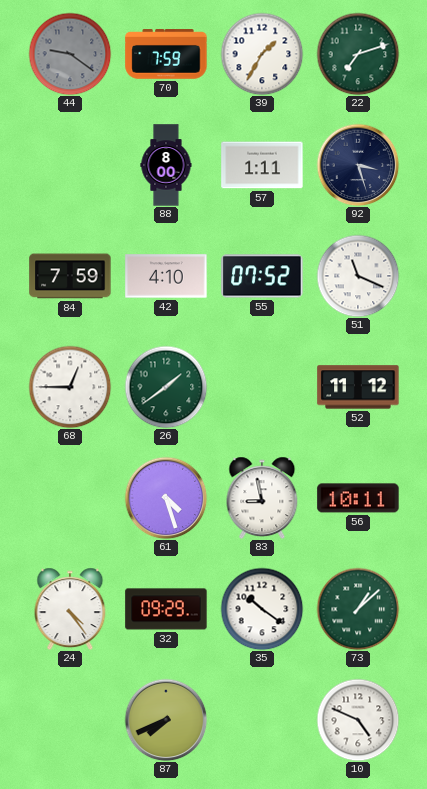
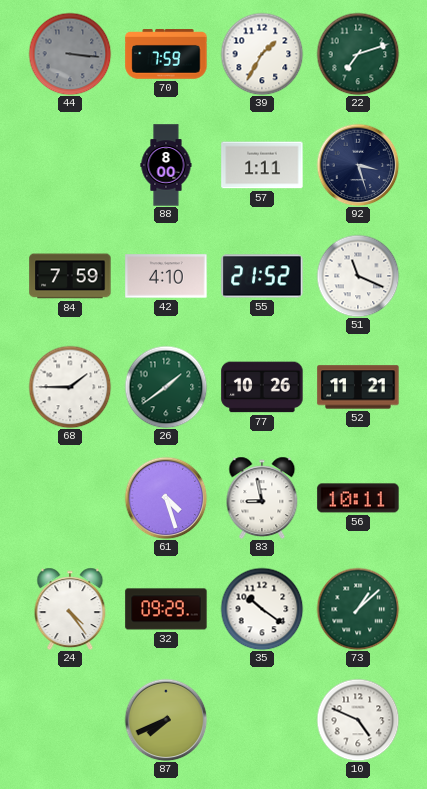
44: 9:21 -> 3:16 (70, 54)
55: 07:52 -> 21:52 (262, 276)
68: 12:45 -> 1:45 (70, 387)
77: none -> 10:26 (262, 387)
52: 11:12 -> 11:21 (358, 387)
